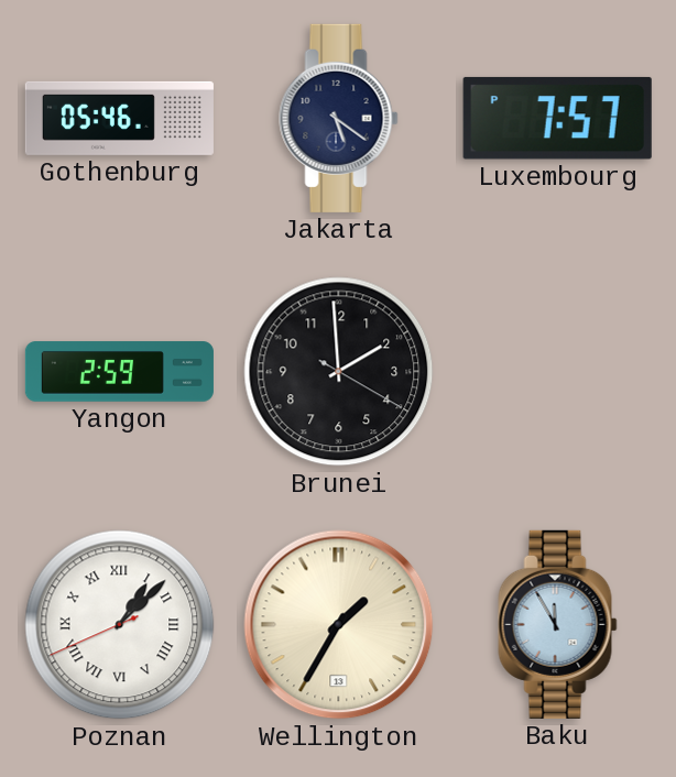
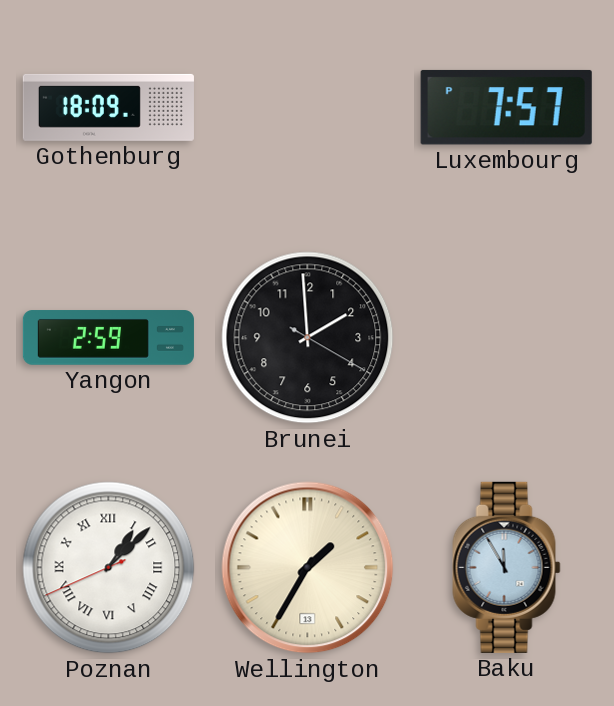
Gothenburg: 05:46 -> 18:09 (108, 107)
Jakarta: 5:21 -> none (339, 118)
